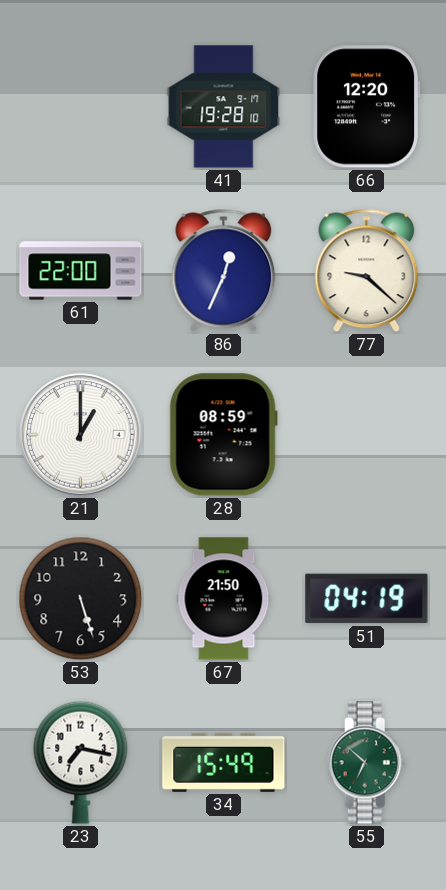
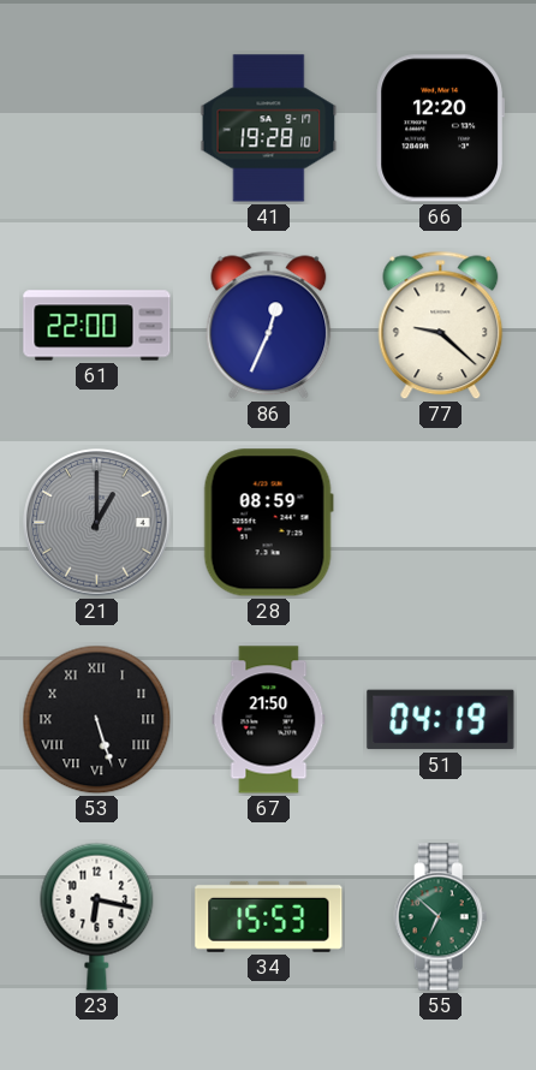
21 dial: white -> grey (97, 523)
53 numerals: Arabic -> Roman (97, 720)
23: 7:17 -> 6:17 (97, 916)
34: 15:49 -> 15:53 (269, 916)
